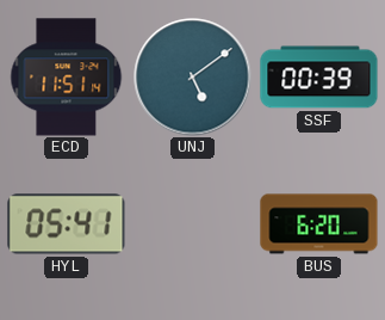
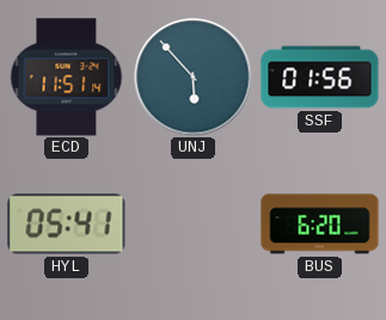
UNJ: 5:09 -> 5:53 (194, 78)
SSF: 00:39 -> 01:56 (320, 78)
